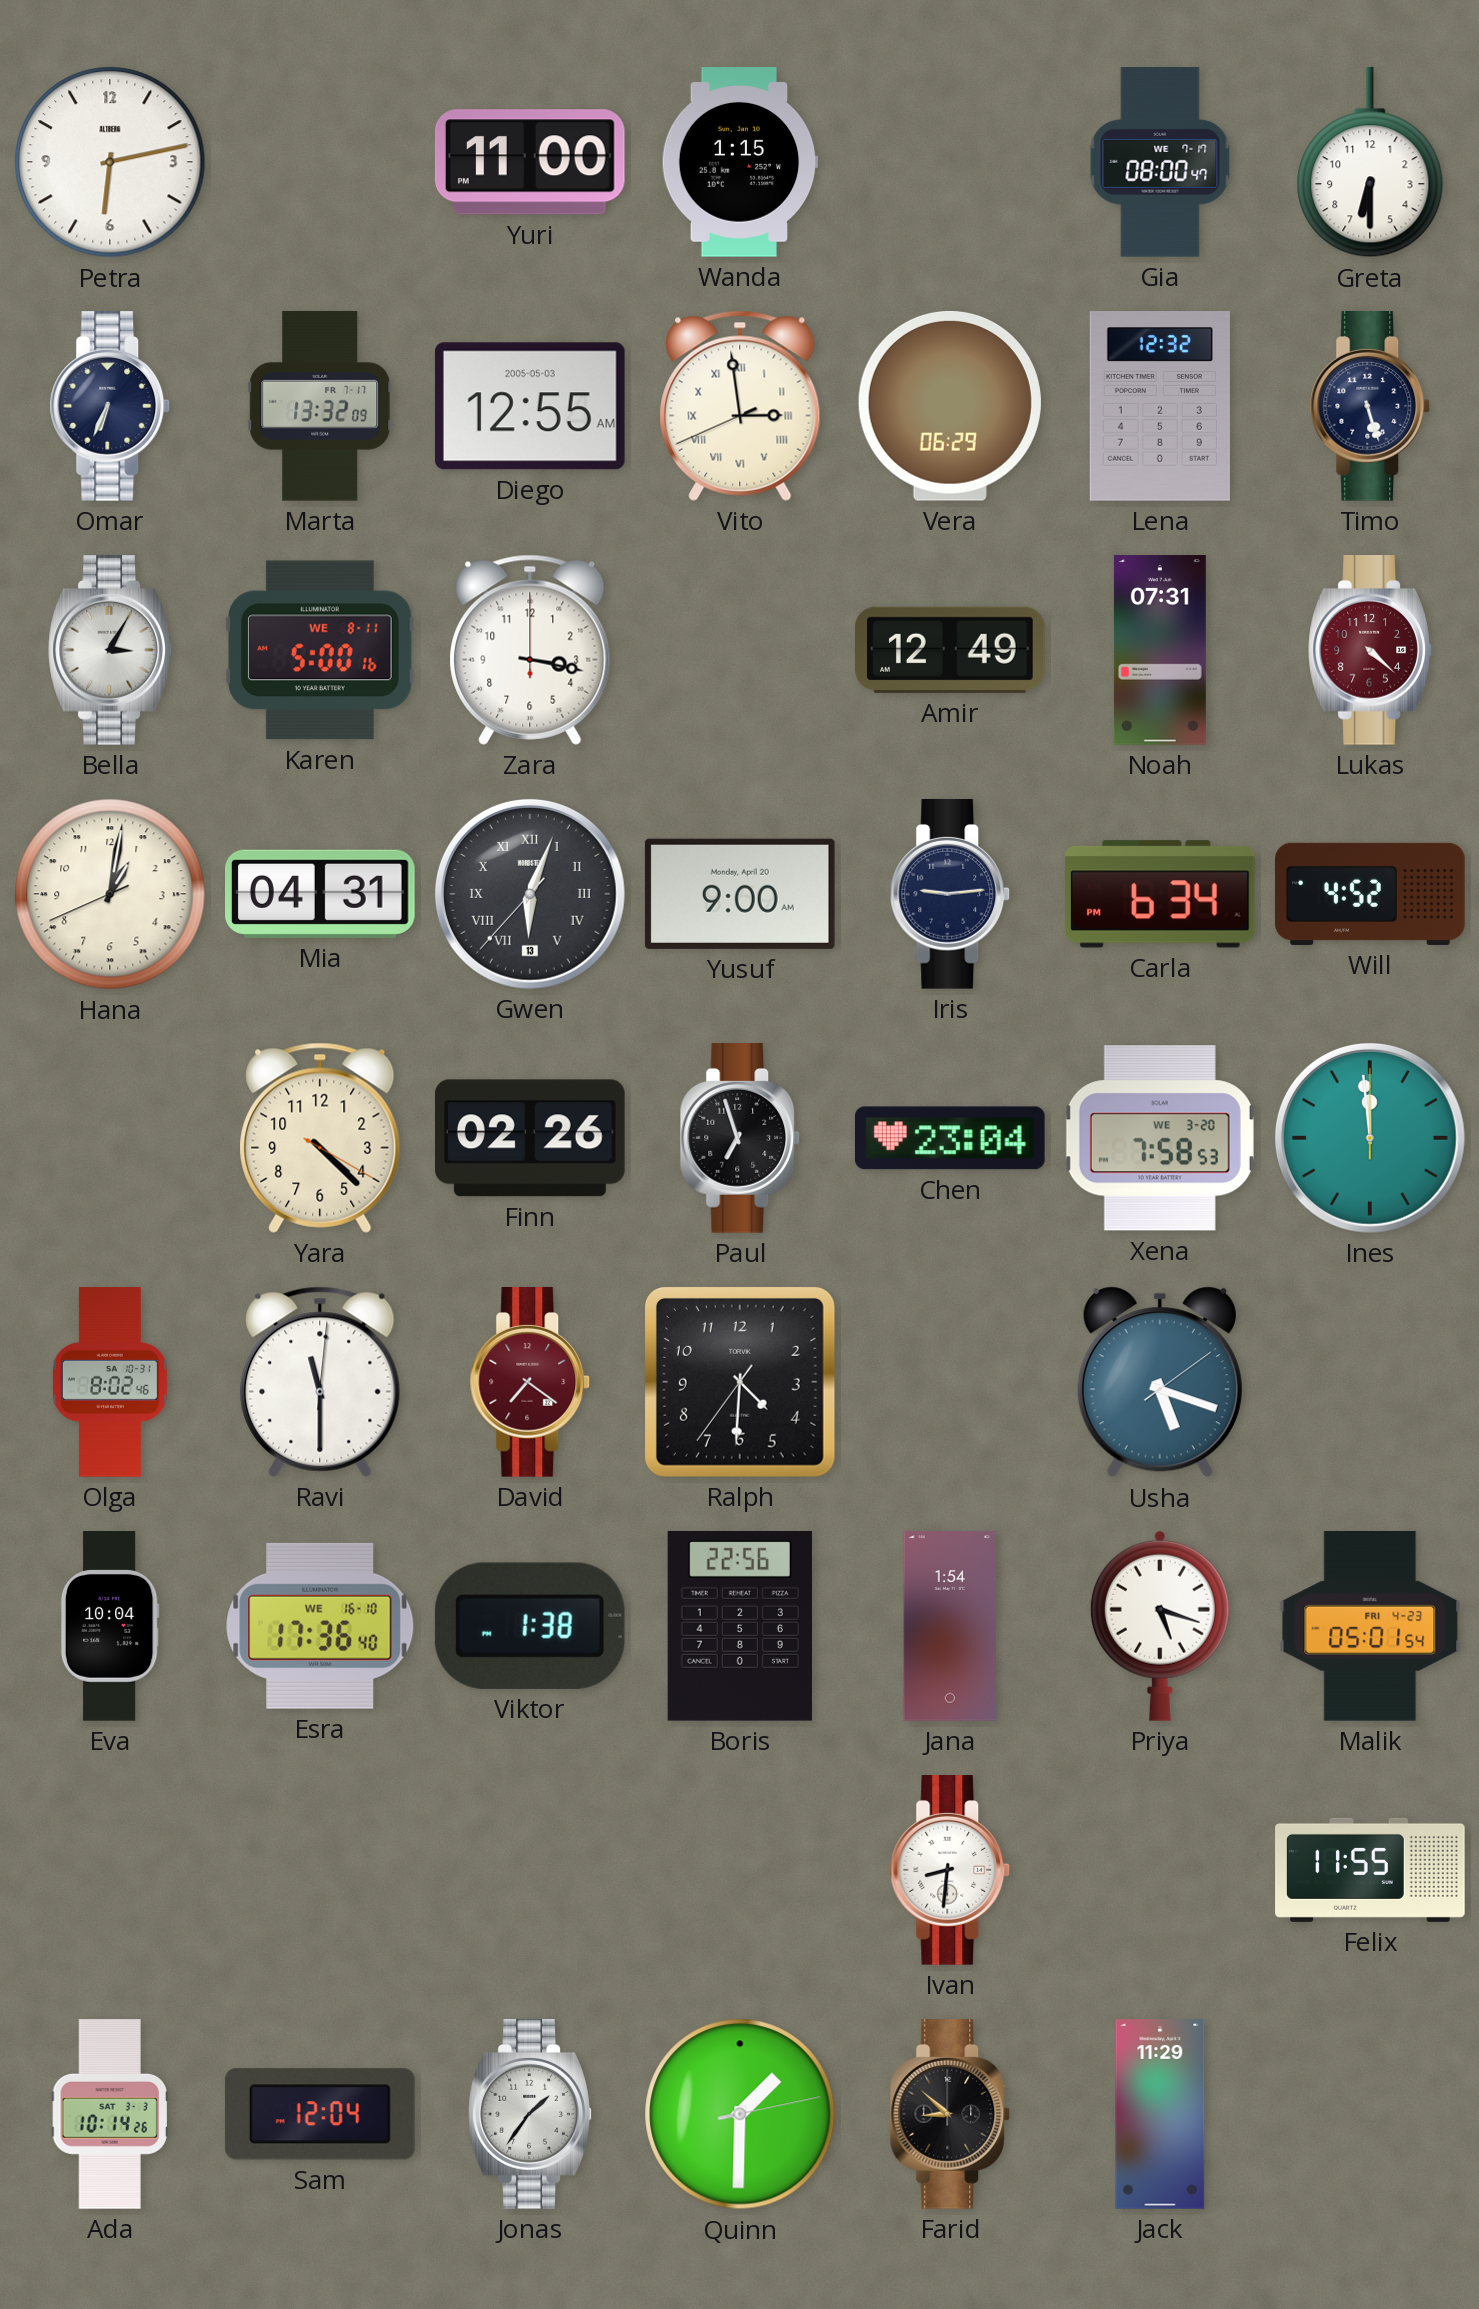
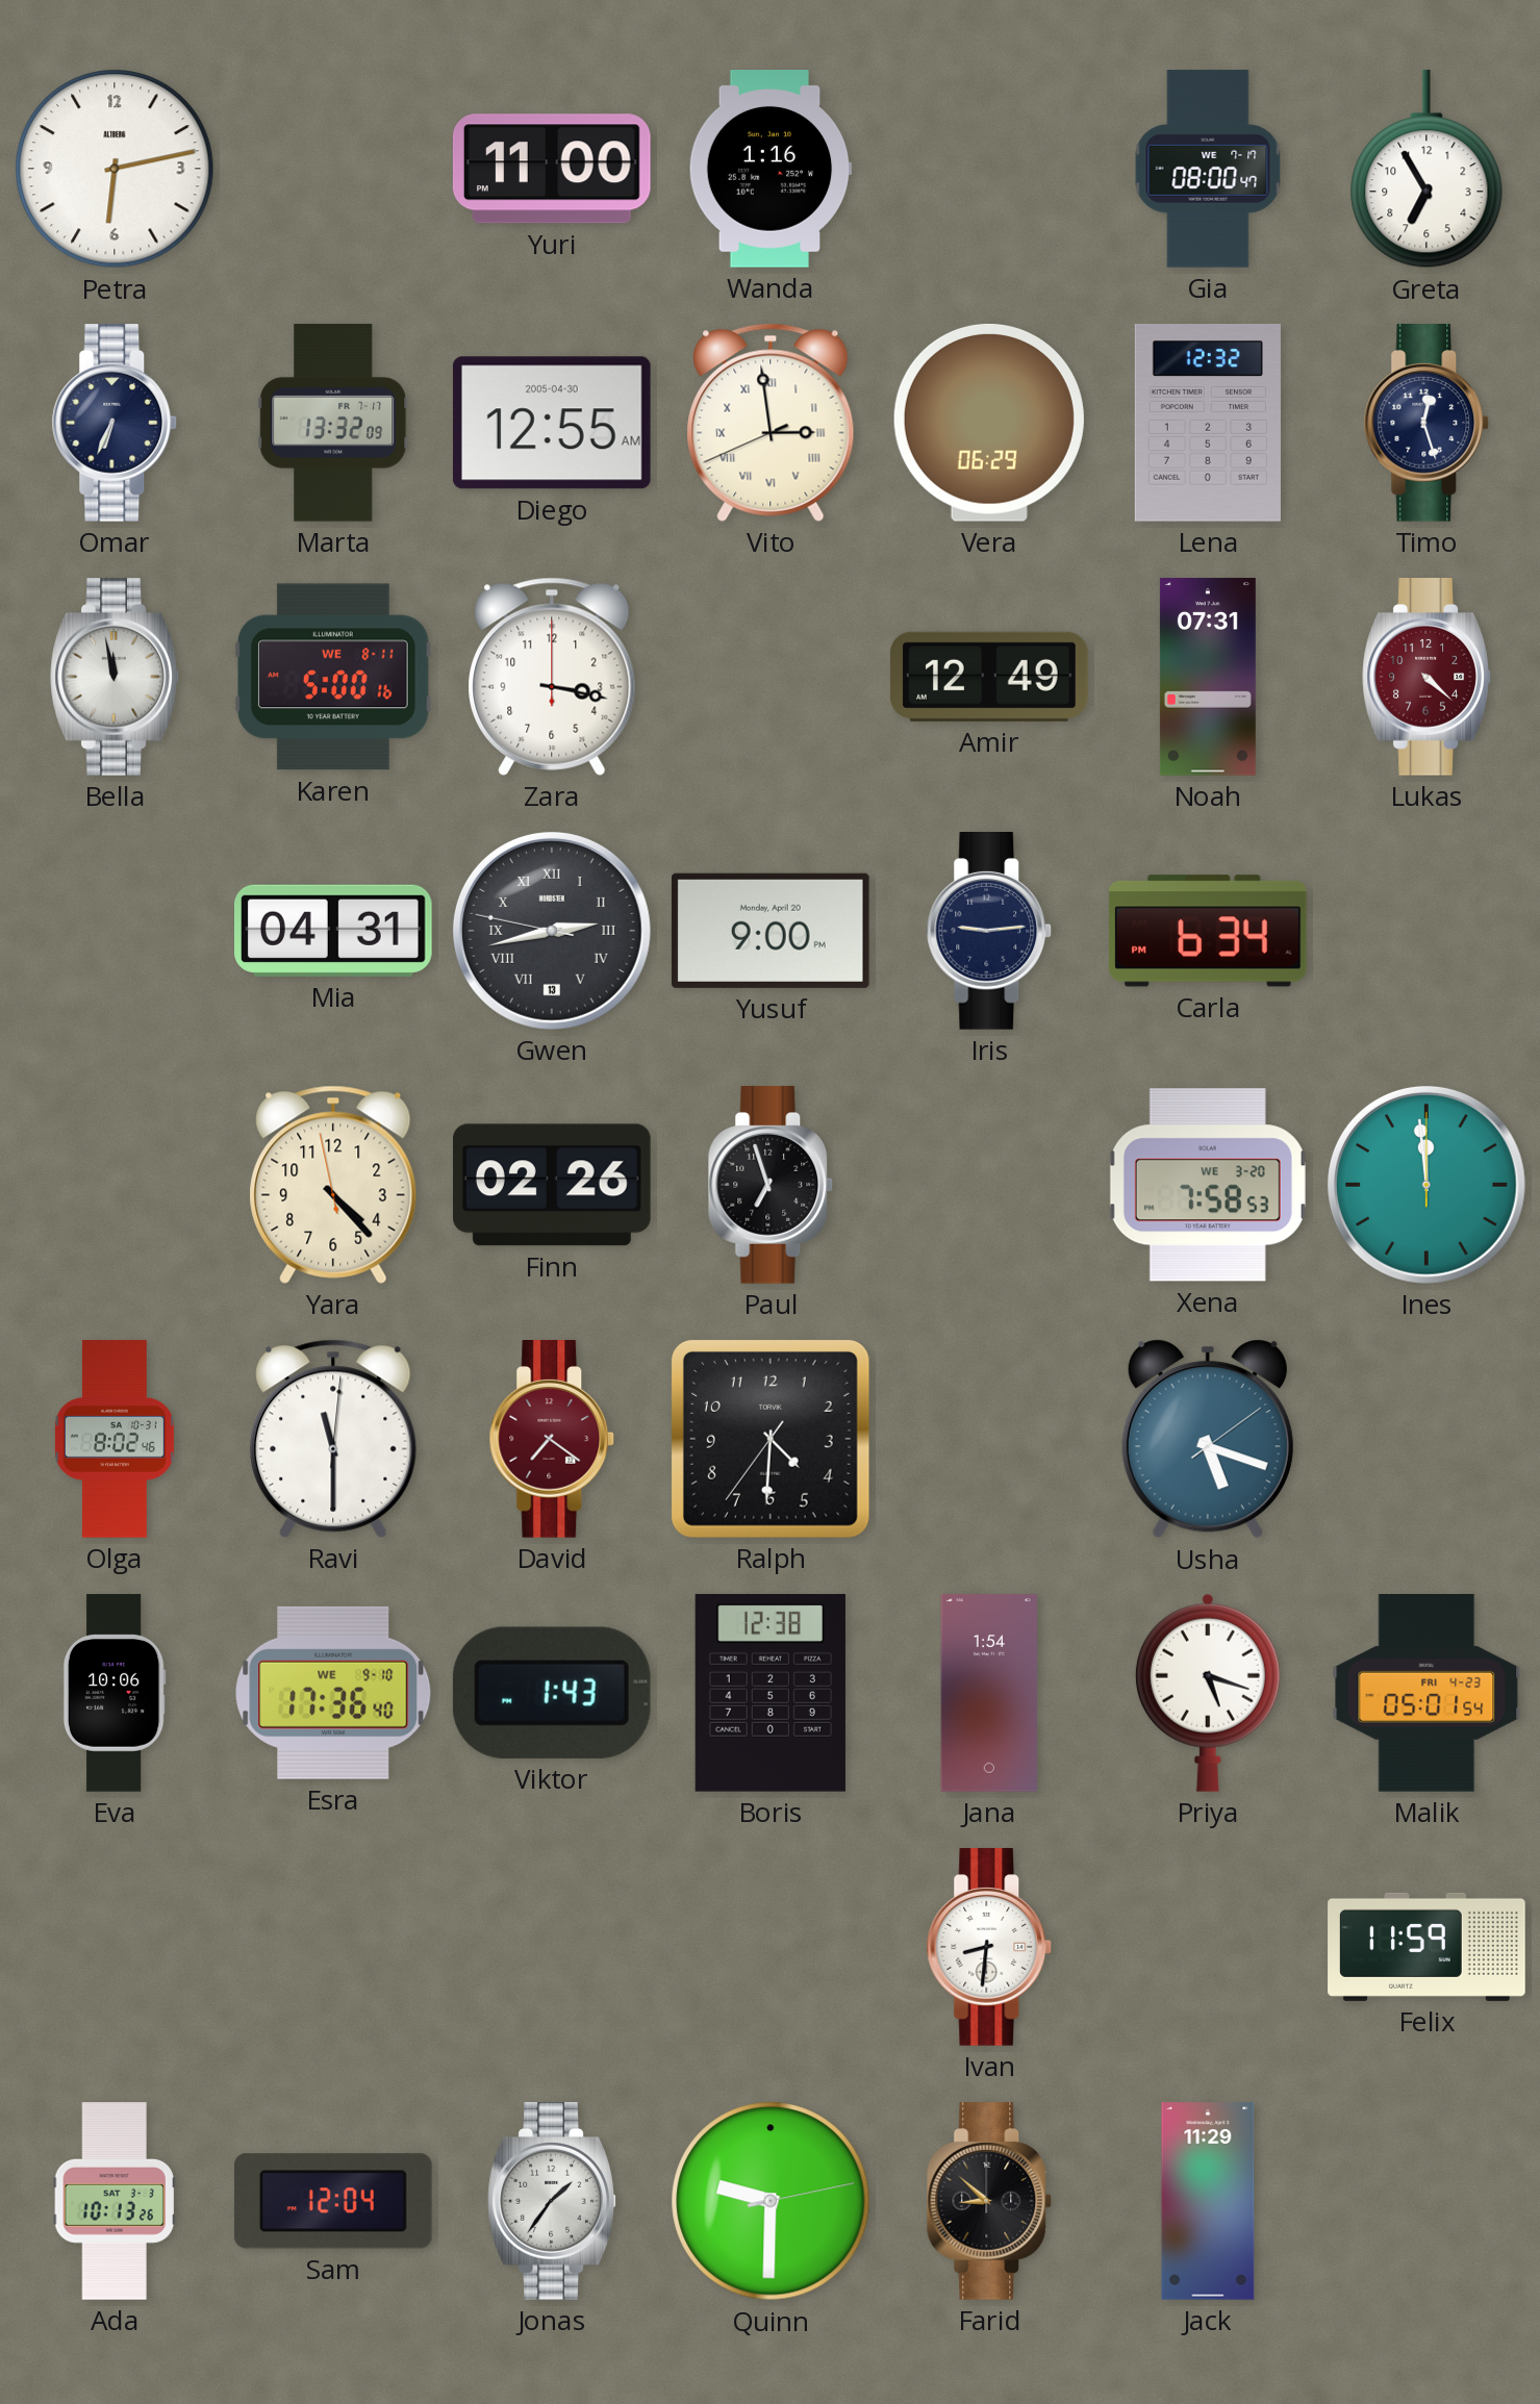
Wanda: 1:15 -> 1:16 (771, 170)
Greta: 6:30 -> 6:55 (1427, 170)
Diego date: 2005-05-03 -> 2005-04-30 (552, 423)
Timo: 5:27 -> 12:27 (1427, 424)
Bella: 3:05 -> 11:58 (115, 678)
Hana: 1:01 -> none (110, 894)
Gwen: 6:03 -> 2:42 (552, 931)
Yusuf: 9:00 AM -> 9:00 PM (771, 931)
Will: 4:52 -> none (1370, 894)
Yara: 4:22:20 -> 4:22:58 (333, 1185)
Chen: 23:04 -> none (950, 1138)
Eva: 10:04 -> 10:06 (115, 1693)
Esra date: WE 16-10 -> WE 9-10 (333, 1693)
Viktor: 1:38 -> 1:43 (552, 1693)
Boris: 22:56 -> 12:38 (771, 1694)
Felix: 11:55 -> 11:59 (1427, 1947)
Ada: 10:14 -> 10:13 (115, 2201)
Quinn: 1:30 -> 9:30 (771, 2201)
